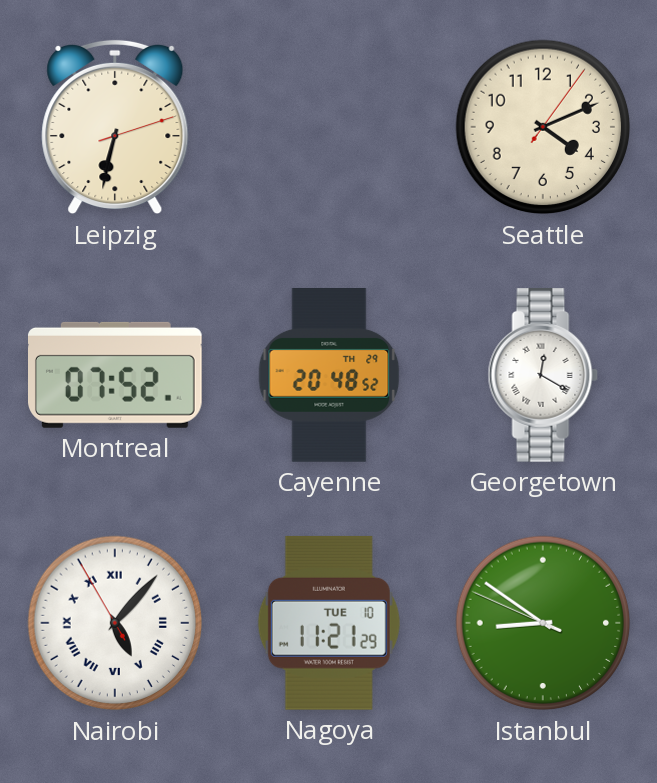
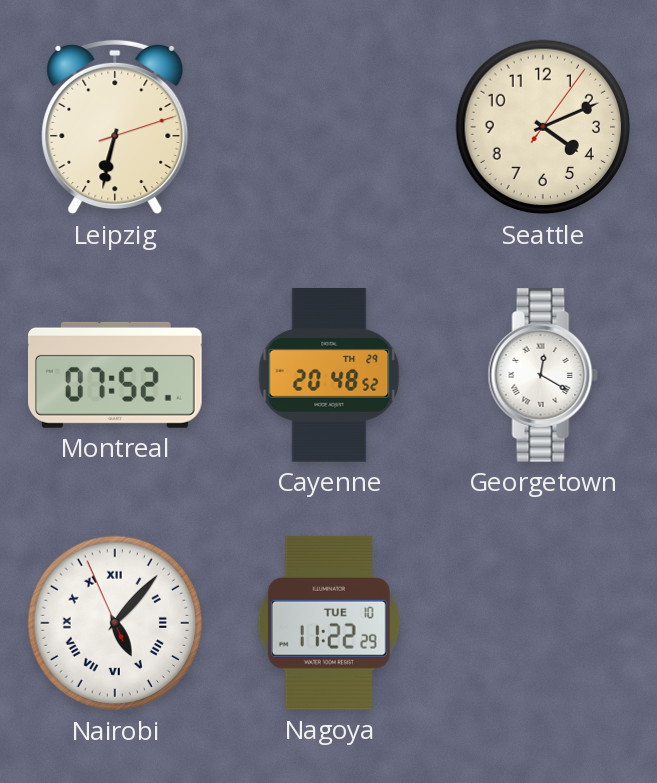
Nairobi: 5:06:55 -> 5:06:56 (115, 623)
Nagoya: 11:21 -> 11:22 (329, 623)
Istanbul: 8:50 -> none (543, 623)
